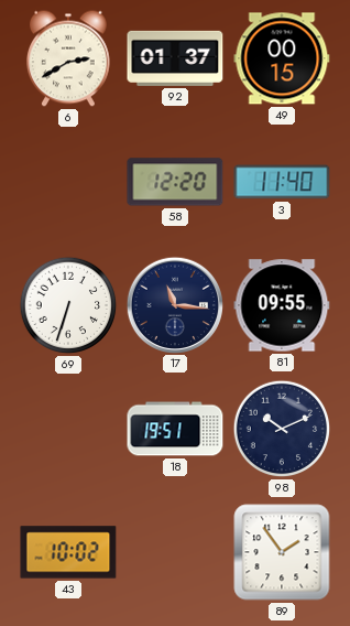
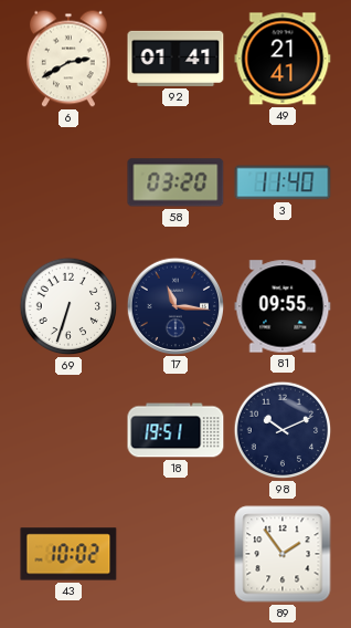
92: 01:37 -> 01:41 (175, 59)
49: 00:15 -> 21:41 (283, 59)
58: 12:20 -> 03:20 (175, 182)
